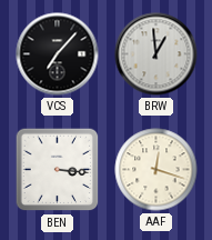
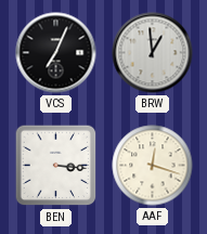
VCS: 7:07 -> 7:04 (56, 53)
